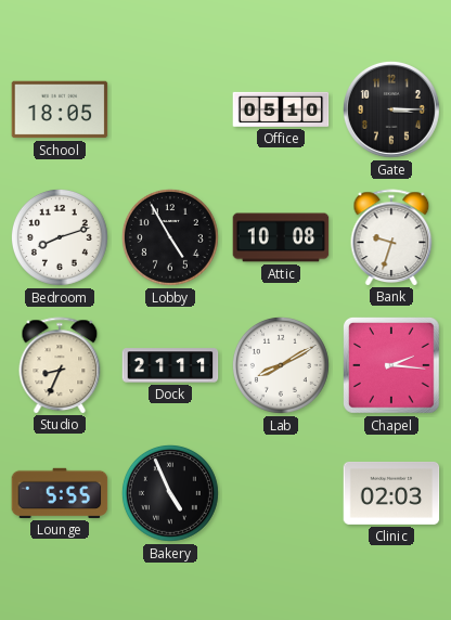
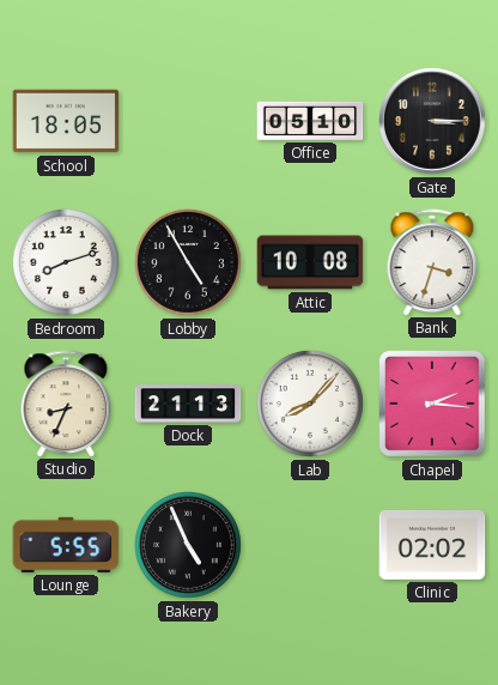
Bank: 9:33 -> 3:33 (432, 262)
Dock: 21:11 -> 21:13 (188, 404)
Lab: 8:10 -> 8:07 (310, 404)
Clinic: 02:03 -> 02:02 (432, 545)
